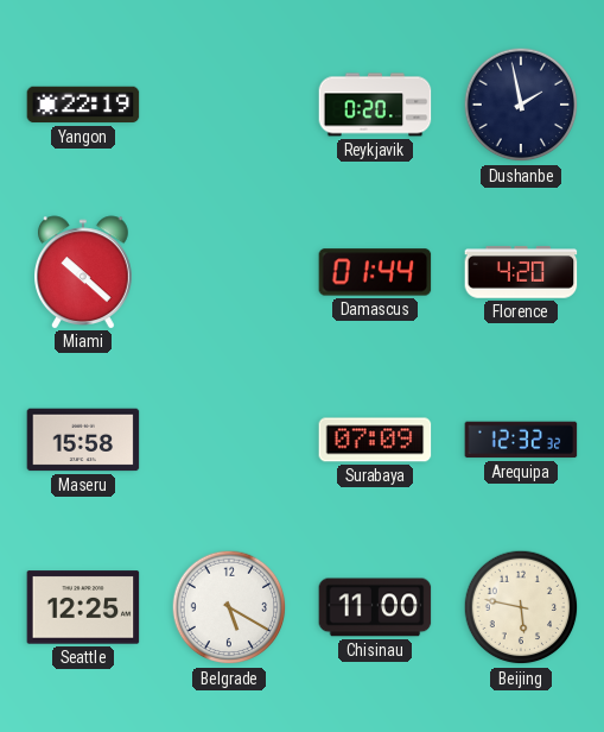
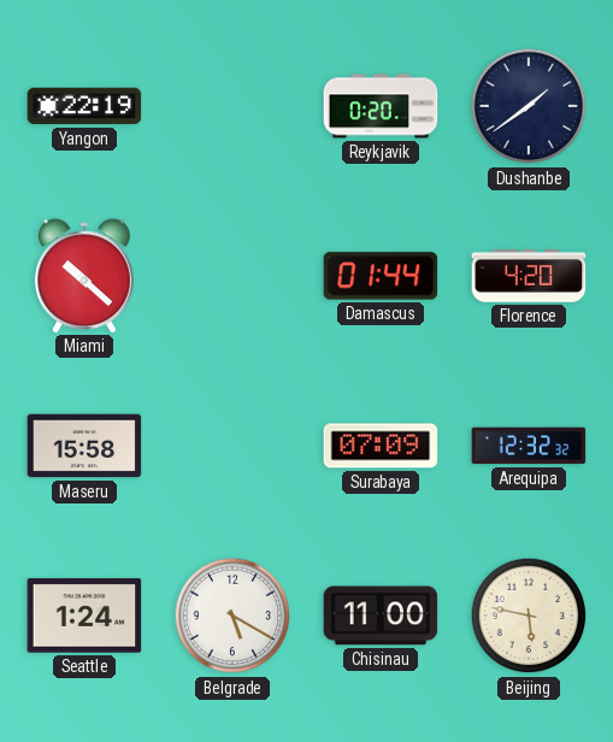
Dushanbe: 1:58 -> 1:39 (529, 106)
Seattle: 12:25 -> 1:24 (84, 616)
